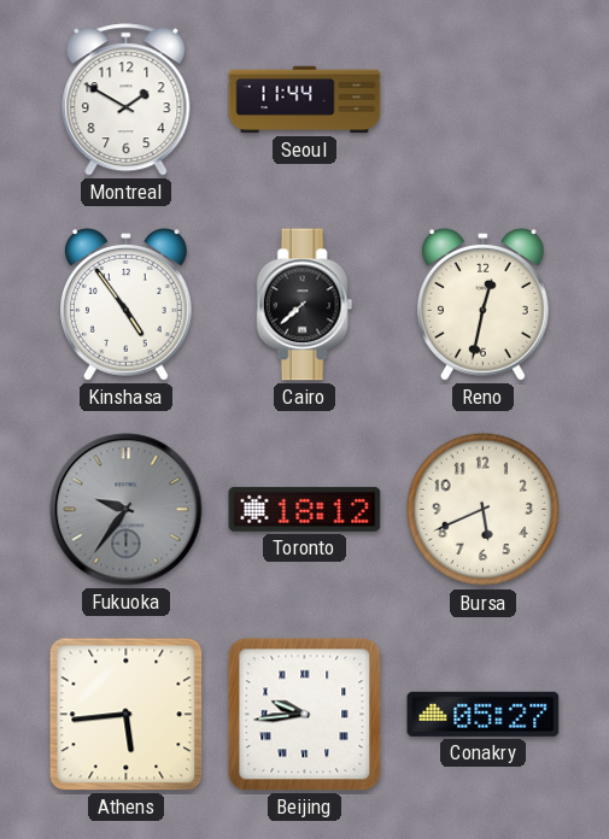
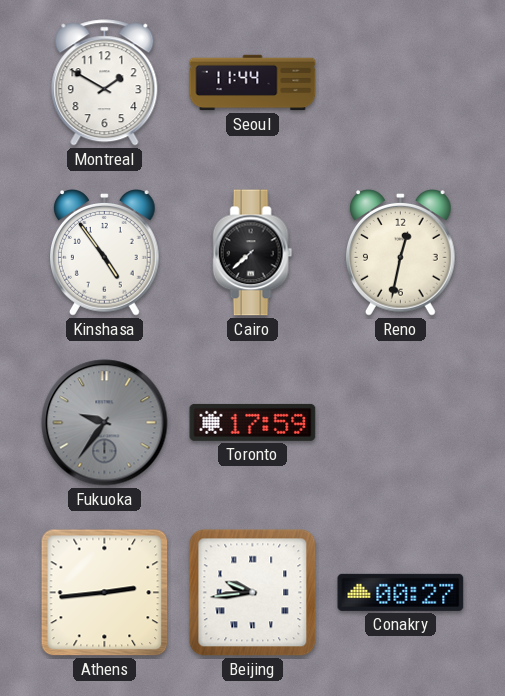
Toronto: 18:12 -> 17:59 (253, 422)
Bursa: 5:41 -> none (484, 510)
Athens: 5:44 -> 2:44 (105, 593)
Conakry: 05:27 -> 00:27 (401, 592)
